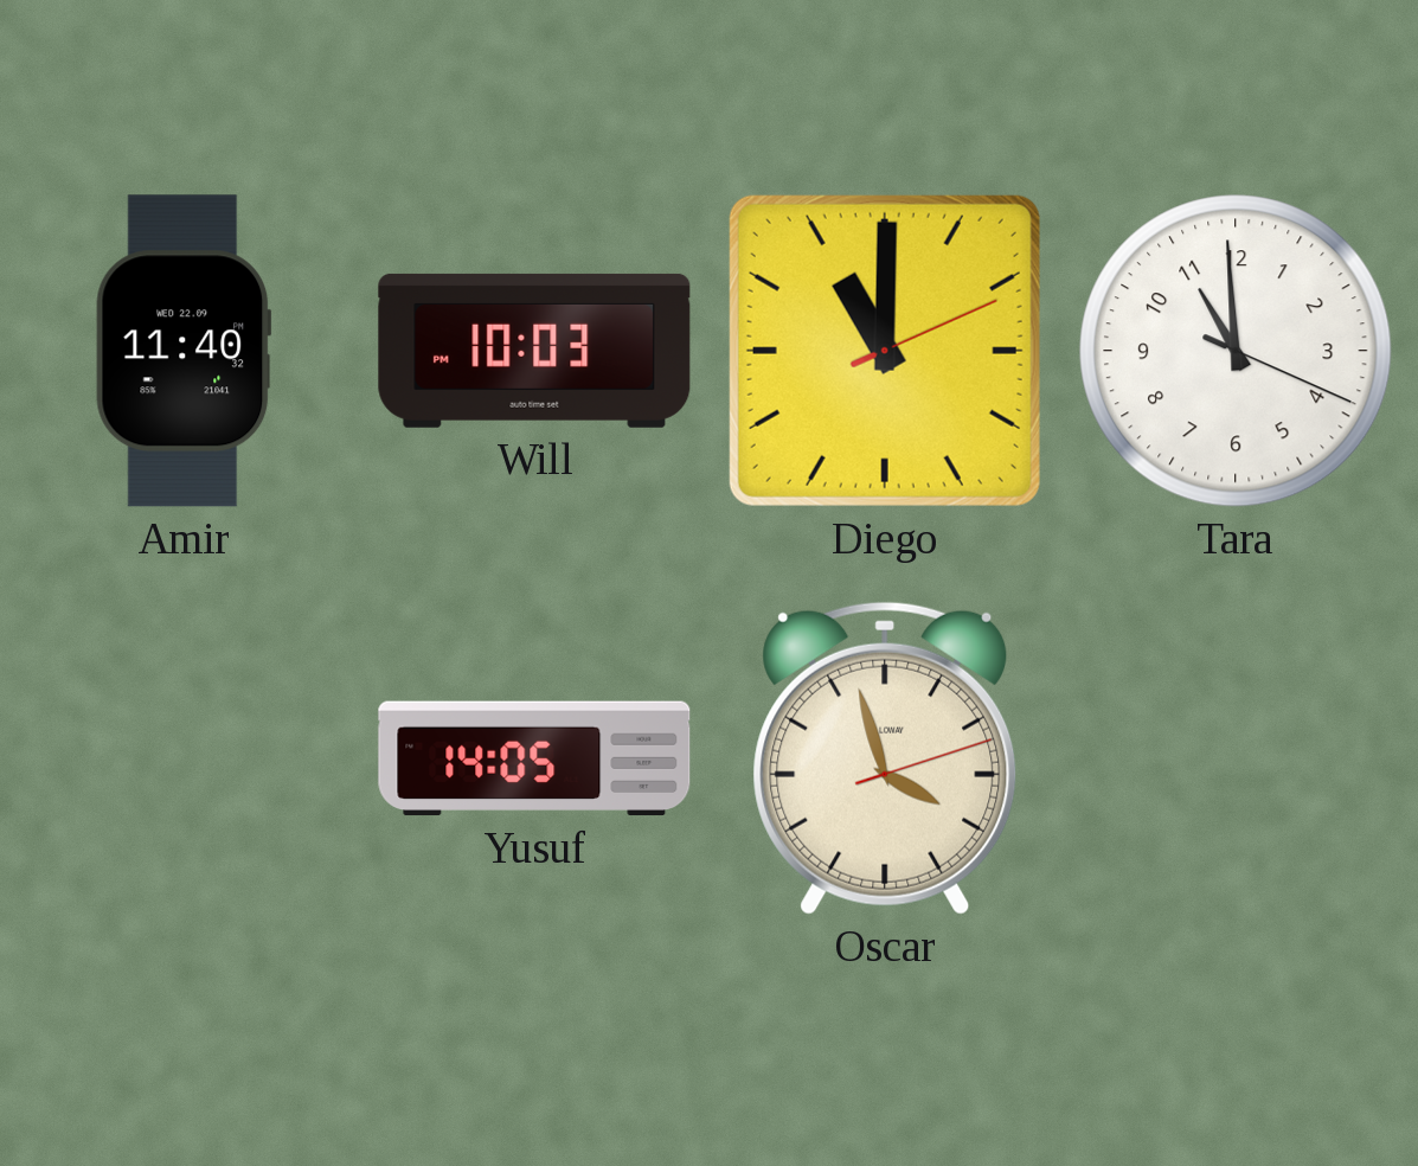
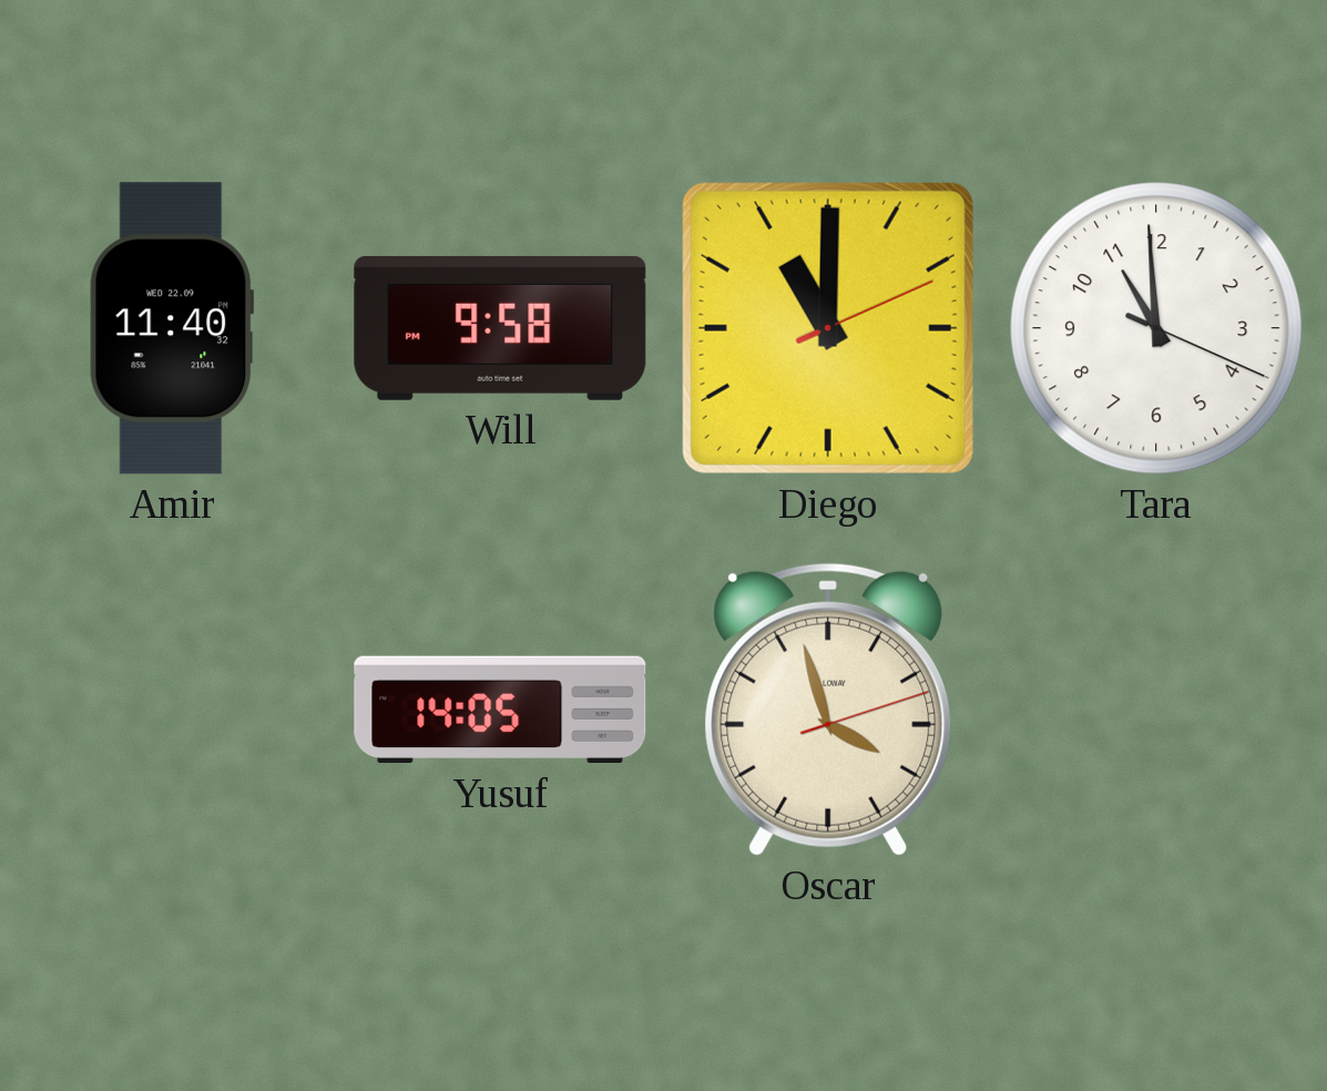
Will: 10:03 -> 9:58 (500, 328)
